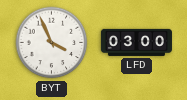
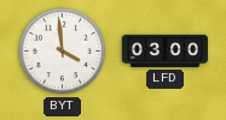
BYT: 3:56 -> 3:59 (63, 52)
